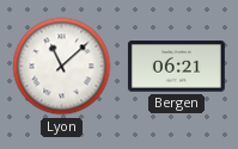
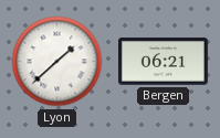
Lyon: 11:08 -> 1:38 (57, 62)
